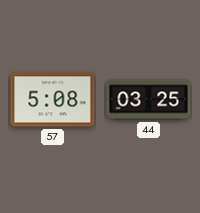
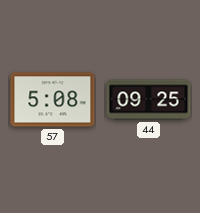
44: 03:25 -> 09:25 (149, 100)
